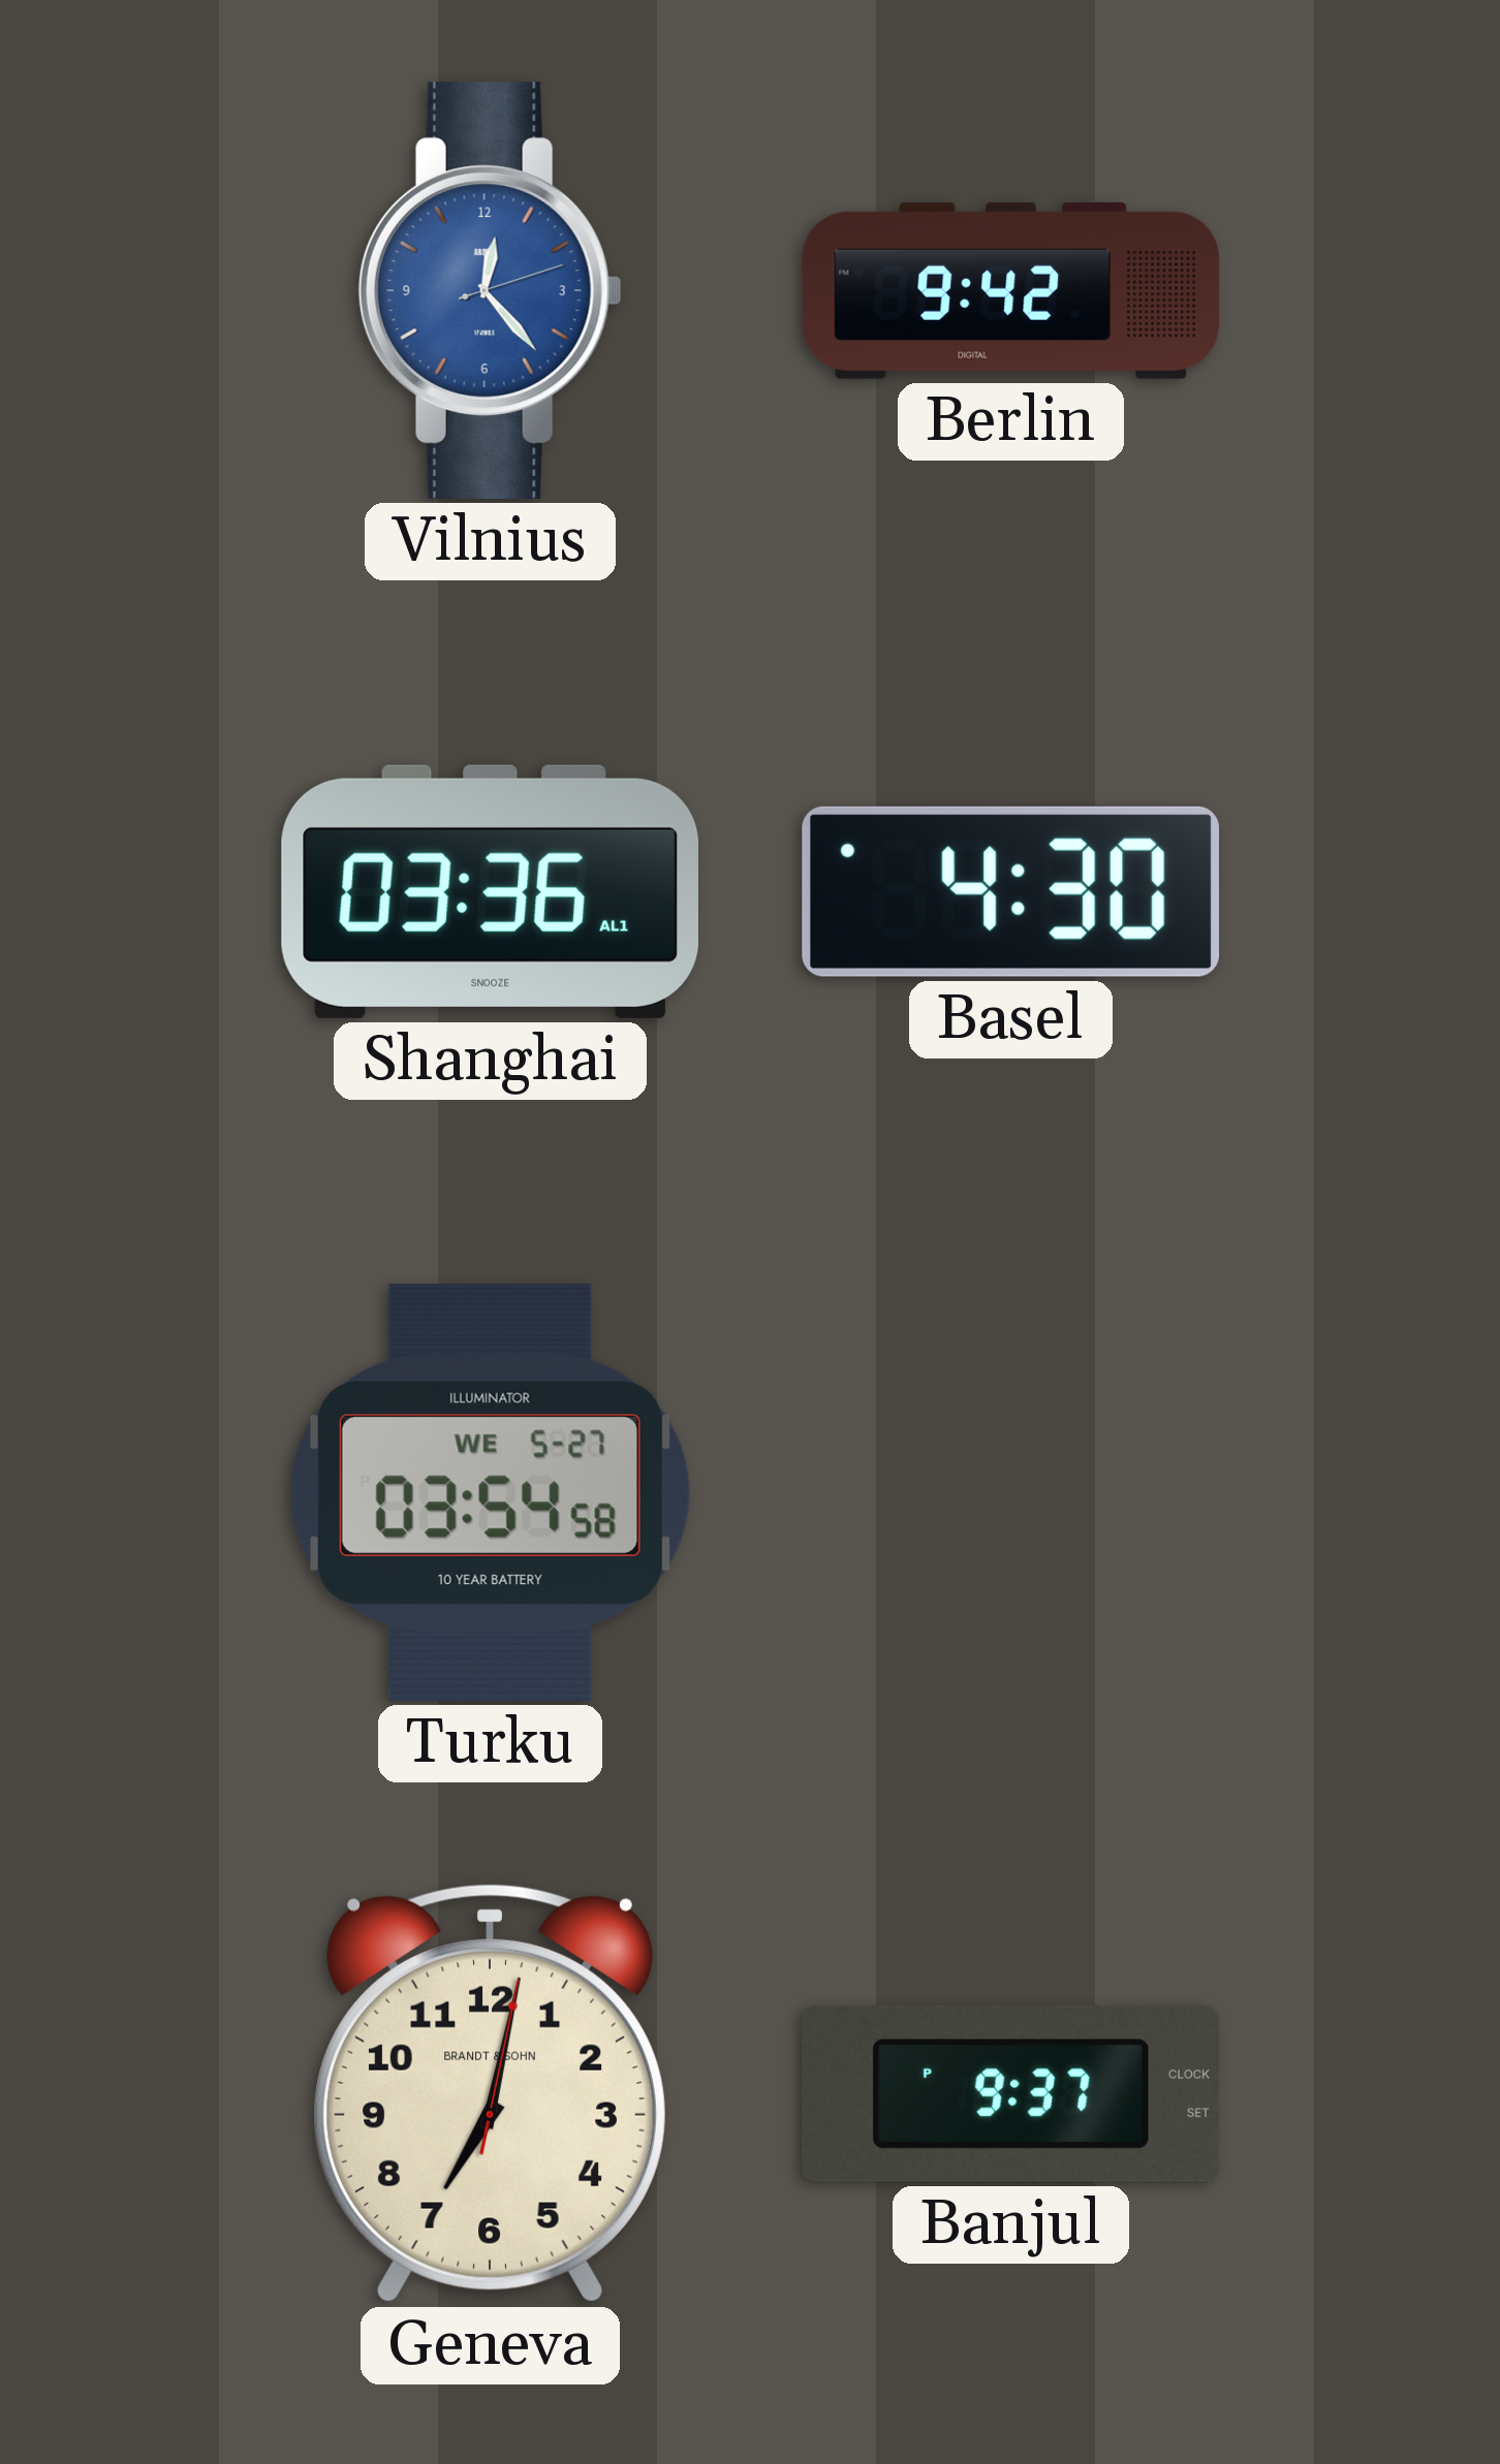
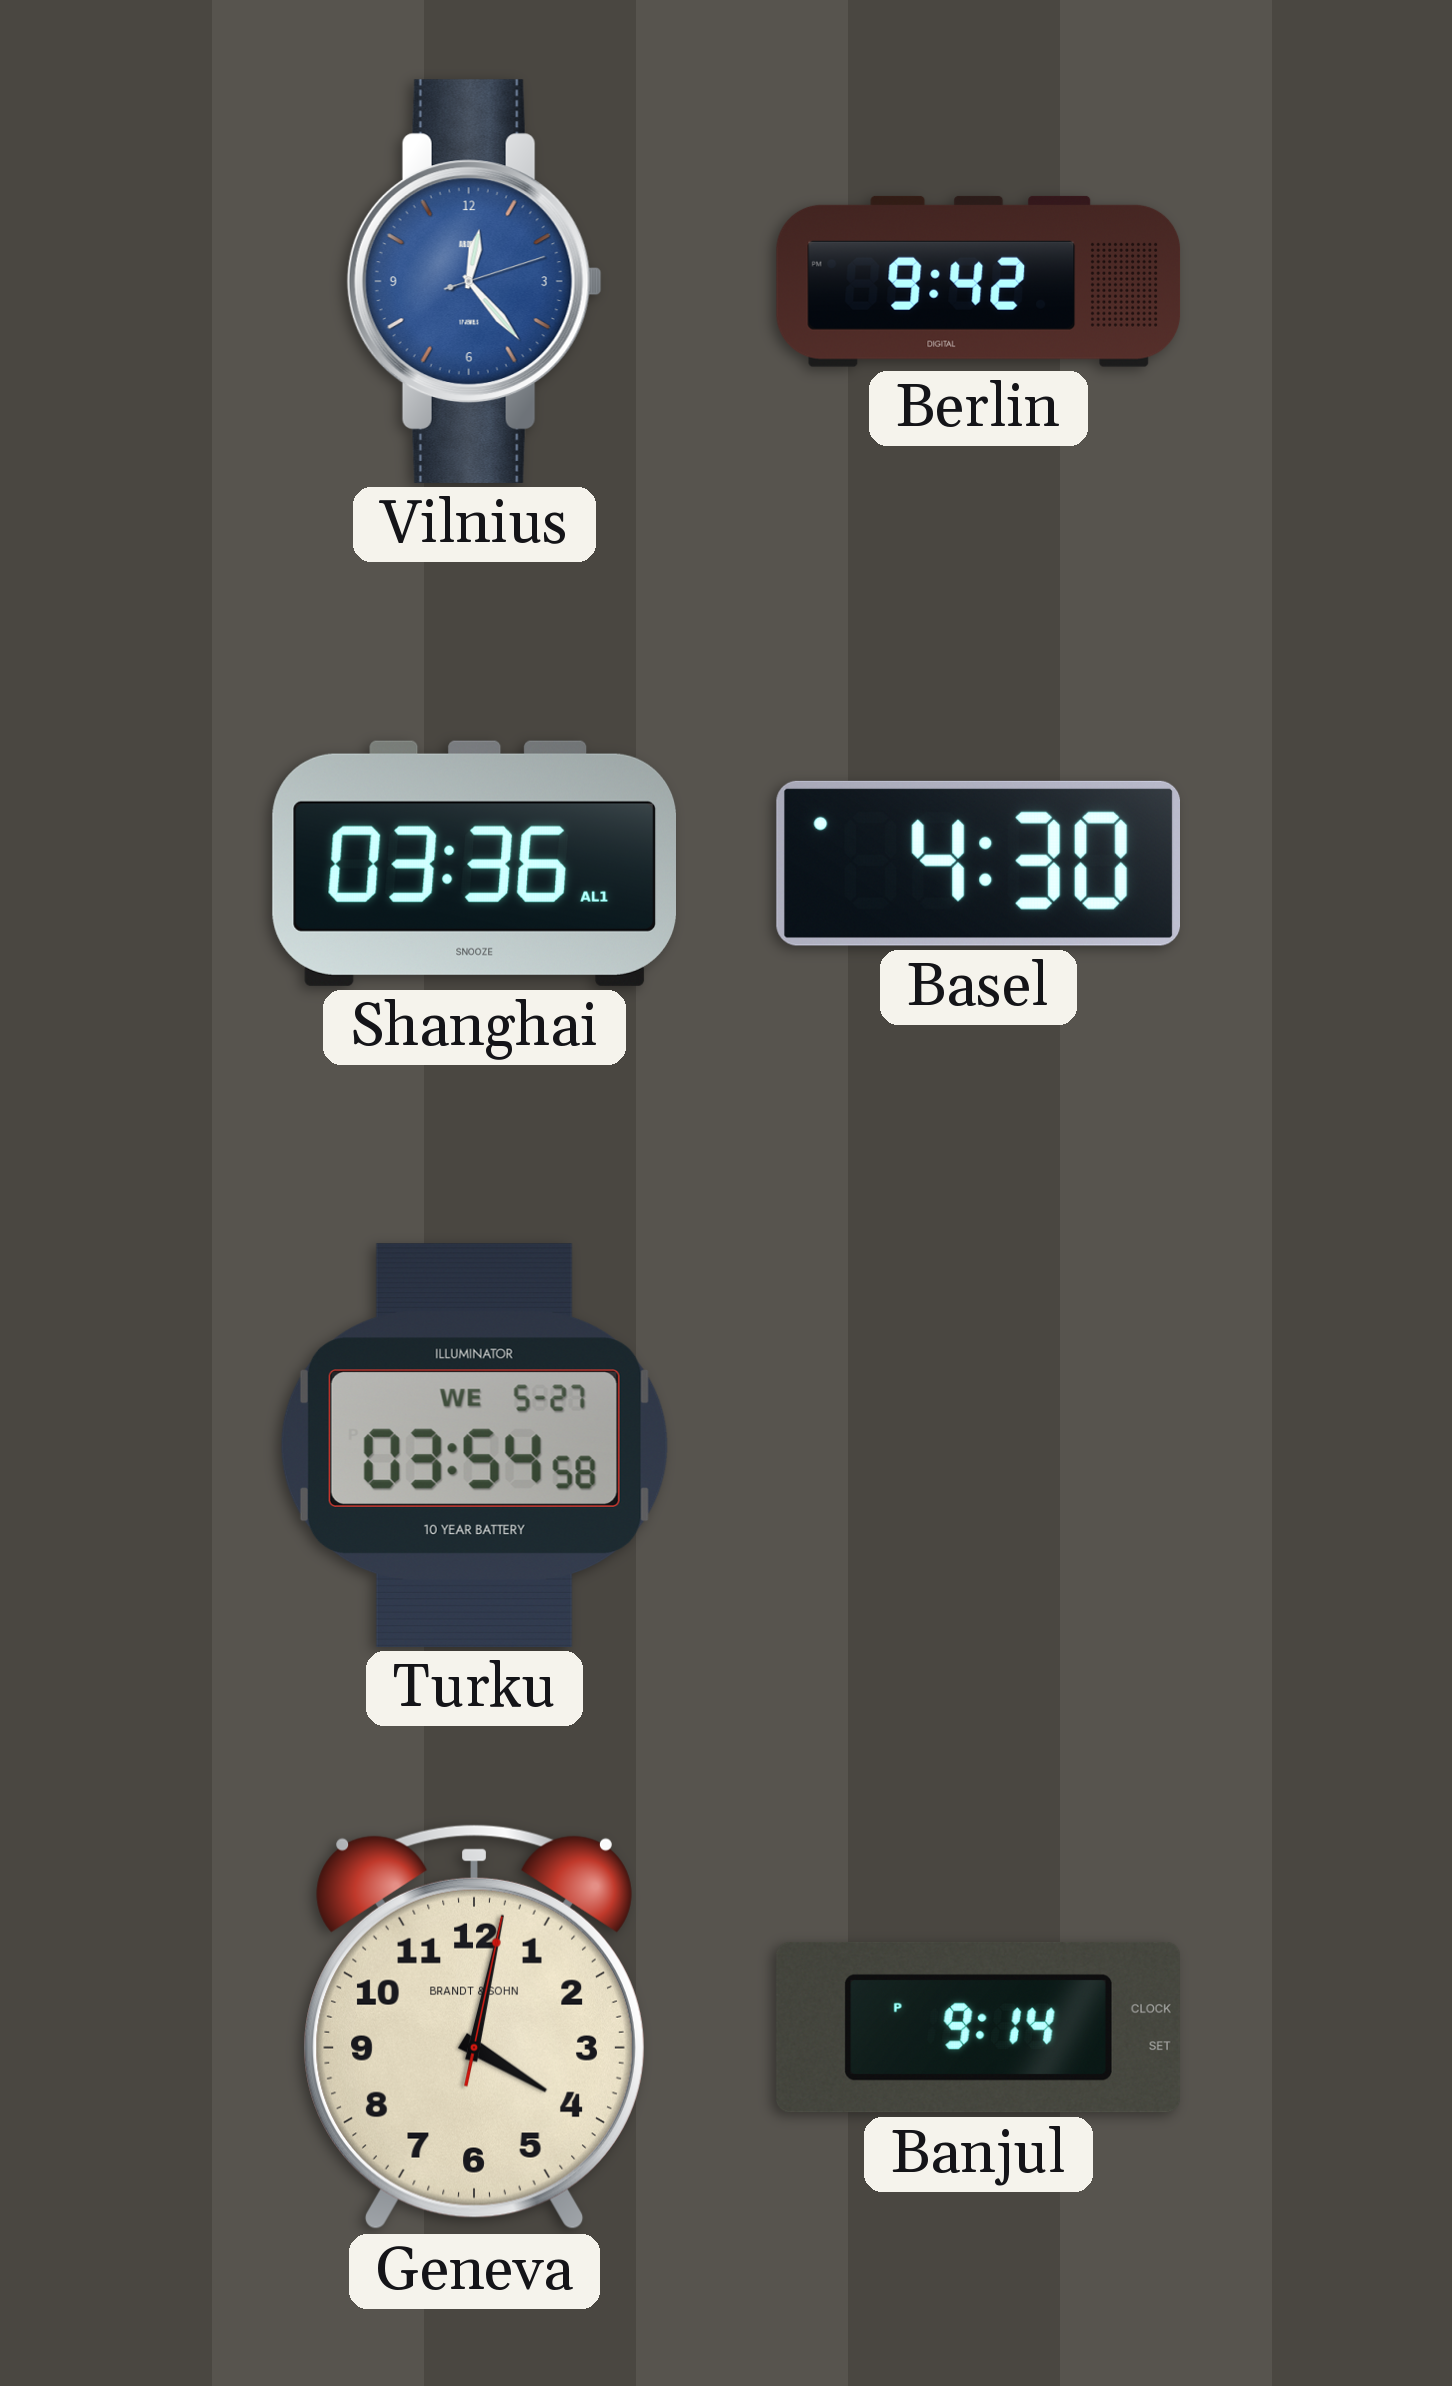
Geneva: 7:02 -> 4:02 (474, 2028)
Banjul: 9:37 -> 9:14 (978, 2027)
